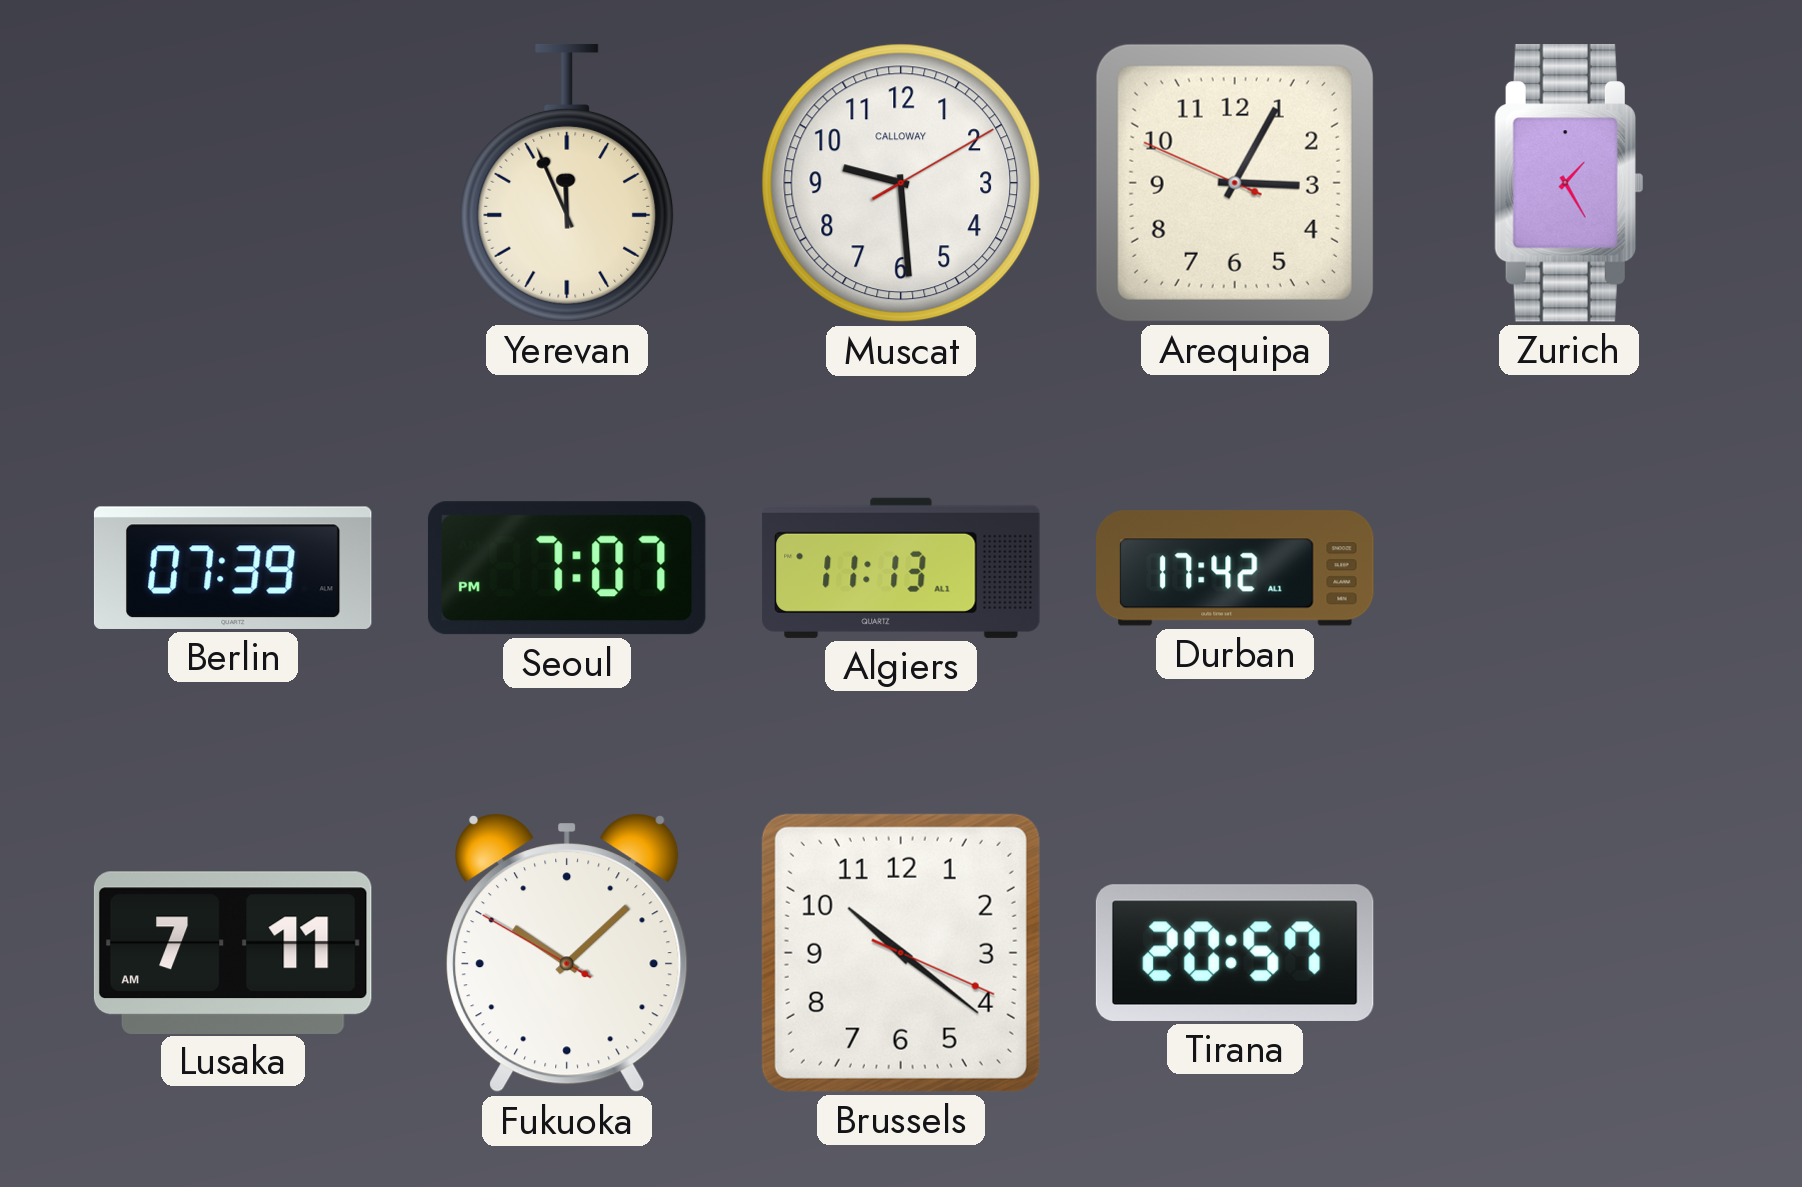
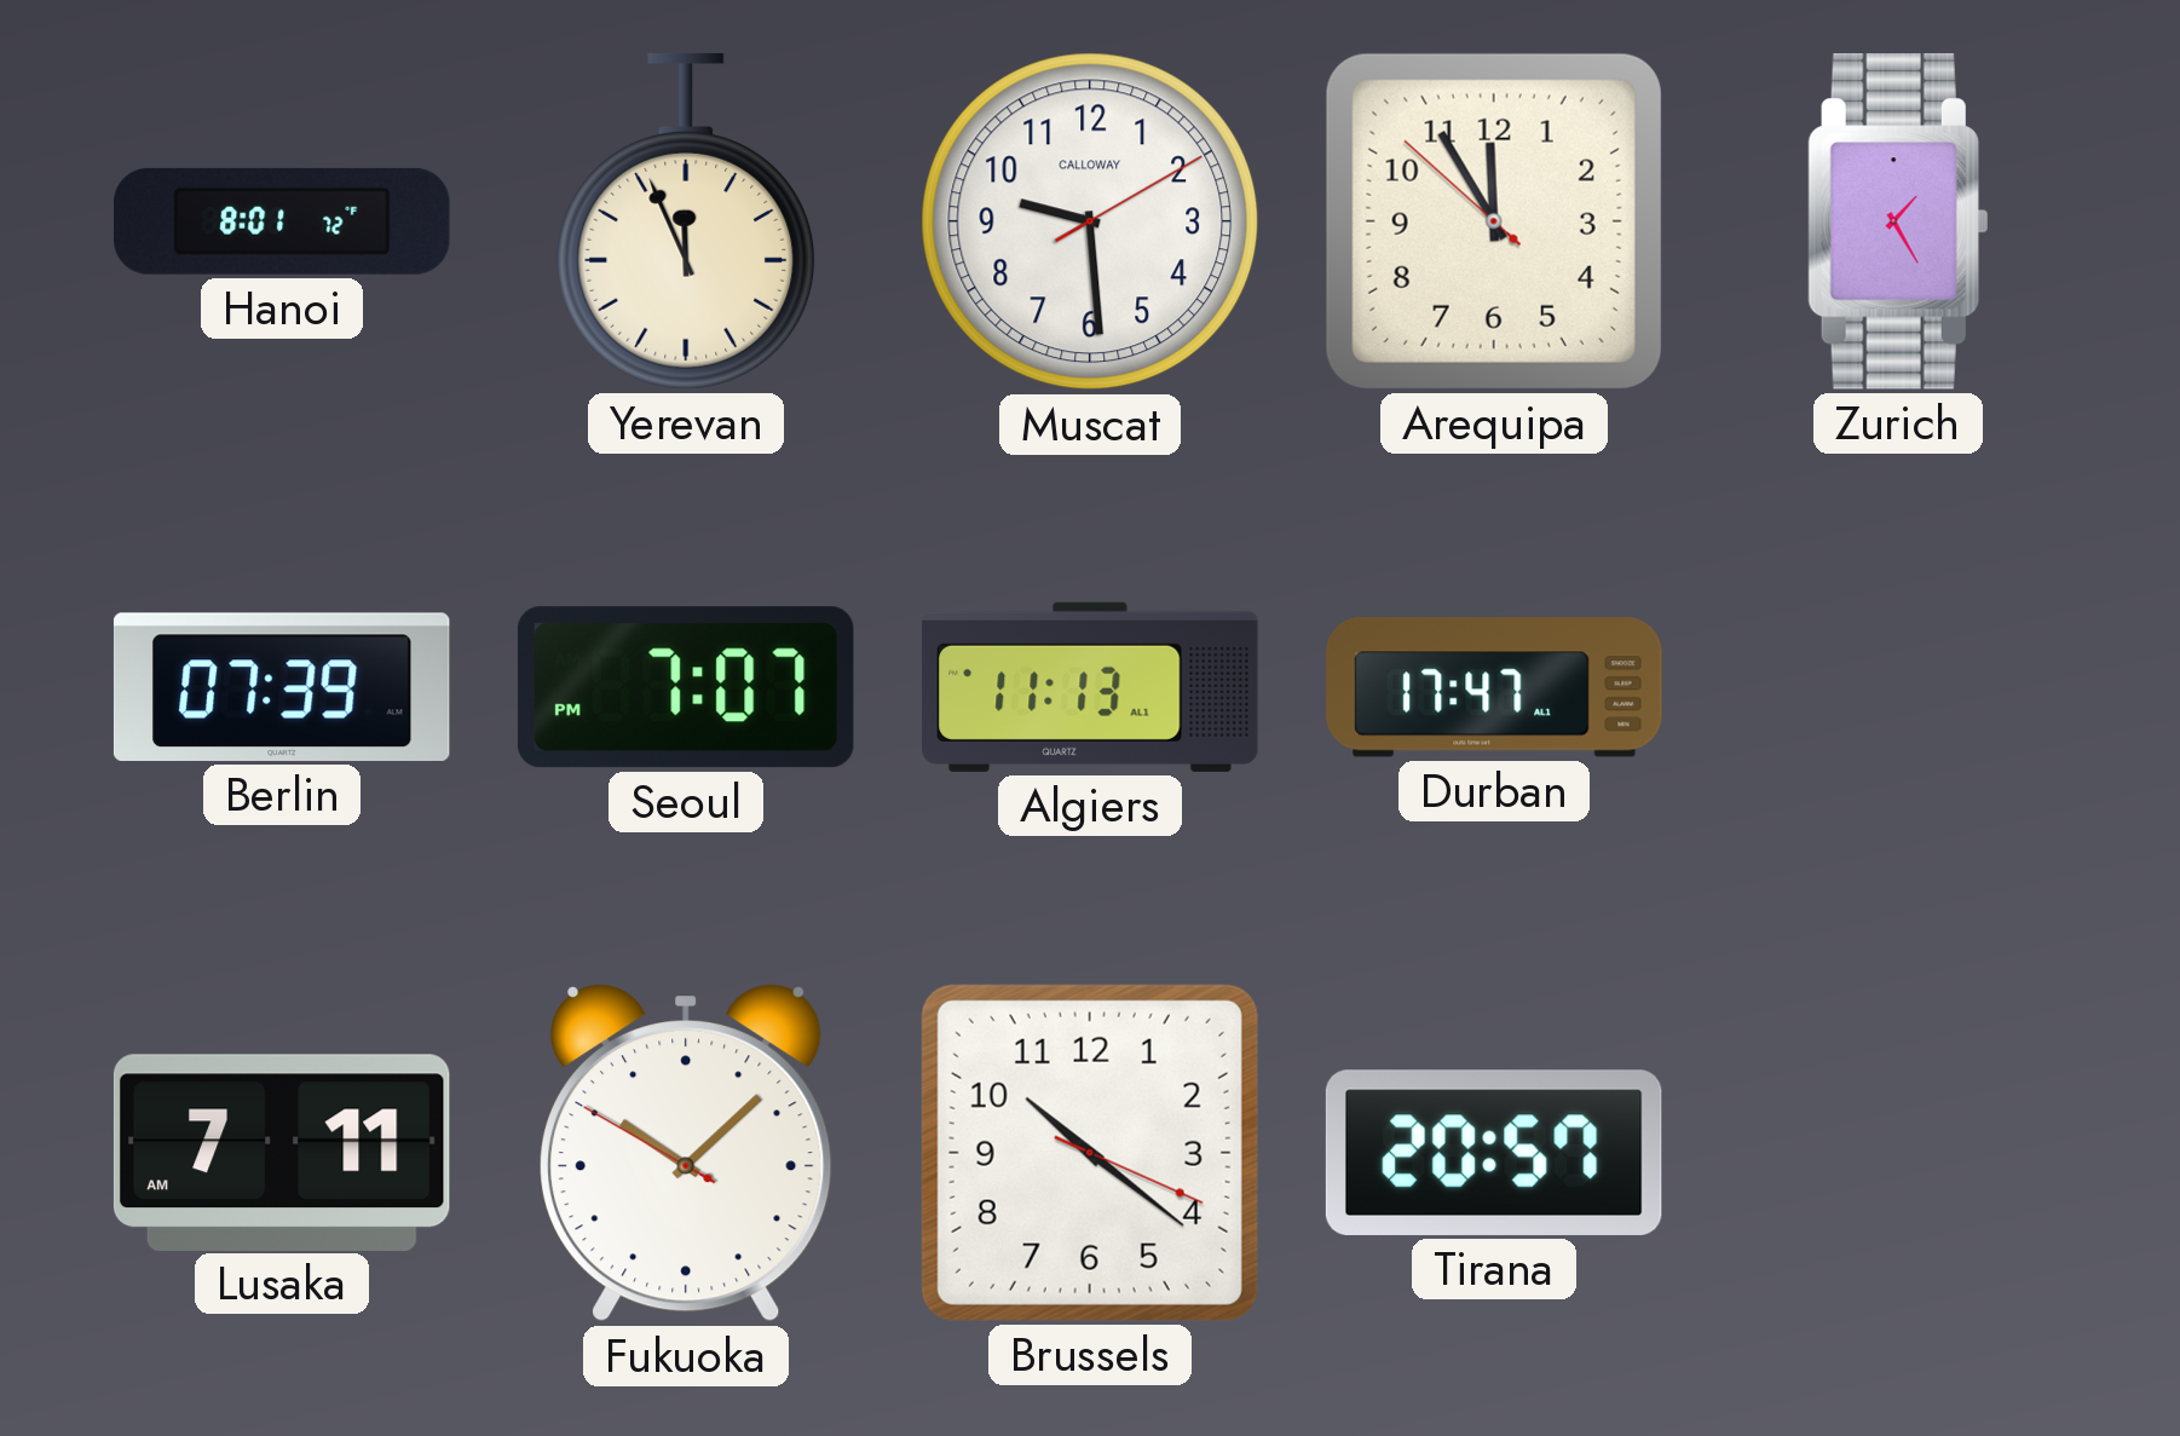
Hanoi: none -> 8:01 (282, 221)
Arequipa: 3:04 -> 11:54 (1494, 221)
Durban: 17:42 -> 17:47 (1494, 687)
